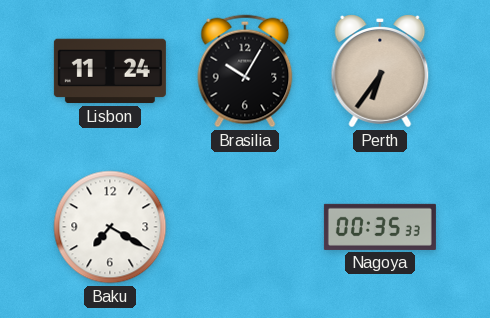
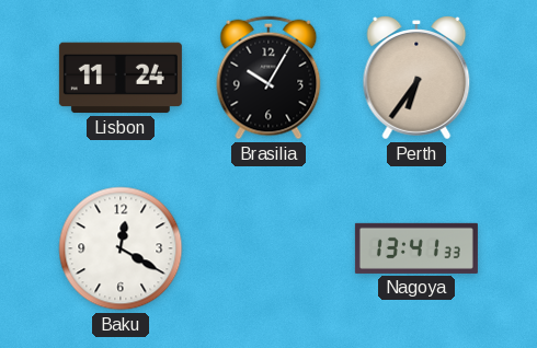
Baku: 7:20 -> 12:20 (121, 248)
Nagoya: 00:35 -> 13:41 (416, 248)
